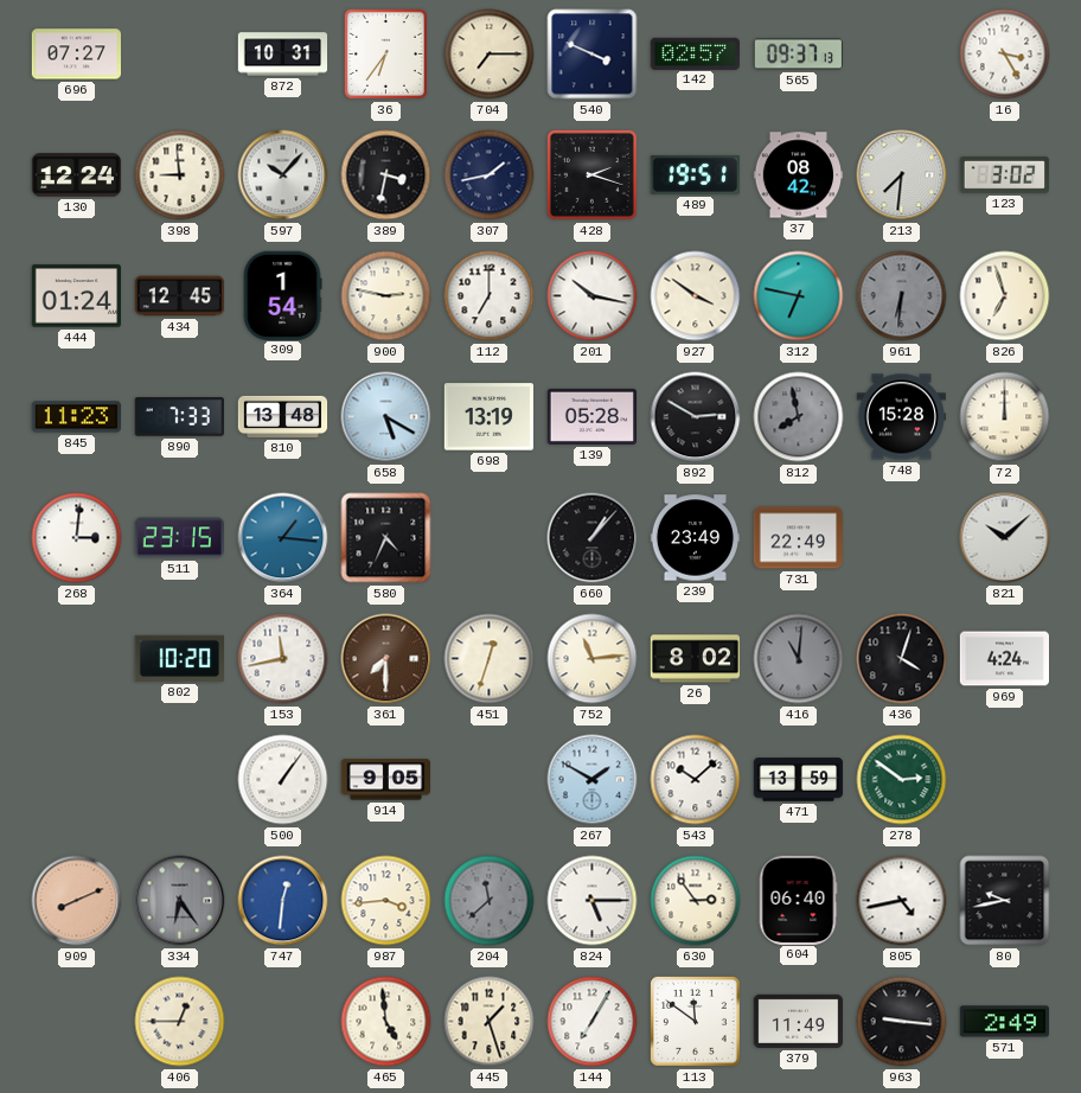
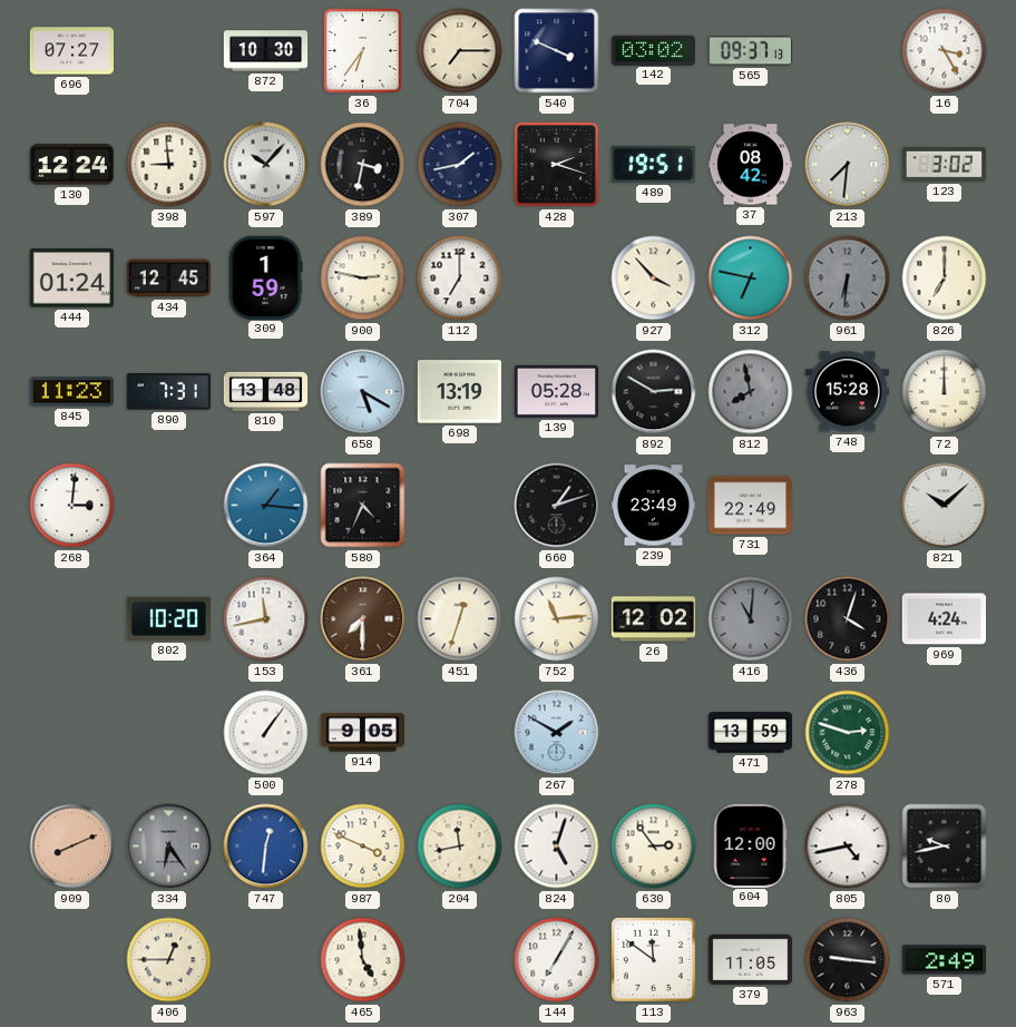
872: 10:31 -> 10:30 (266, 51)
142: 02:57 -> 03:02 (653, 50)
309: 1:54 -> 1:59 (265, 277)
201: 10:17 -> none (593, 296)
927: 3:51 -> 3:53 (654, 278)
826: 6:57 -> 7:00 (945, 278)
890: 7:33 -> 7:31 (168, 392)
511: 23:15 -> none (179, 538)
660: 1:07 -> 1:12 (557, 506)
26: 8:02 -> 12:02 (654, 619)
543: 10:08 -> none (696, 780)
278: 2:51 -> 2:48 (848, 733)
987: 3:44 -> 3:49 (363, 847)
204: 11:38 -> 11:43 (460, 847)
204 dial: grey -> cream (460, 847)
824: 5:15 -> 5:03 (557, 847)
604: 06:40 -> 12:00 (750, 845)
445: 1:27 -> none (490, 1022)
379: 11:49 -> 11:05 (751, 959)
